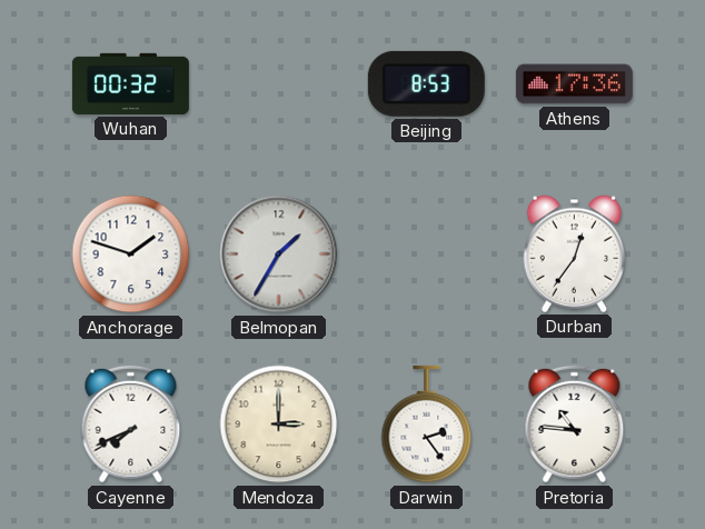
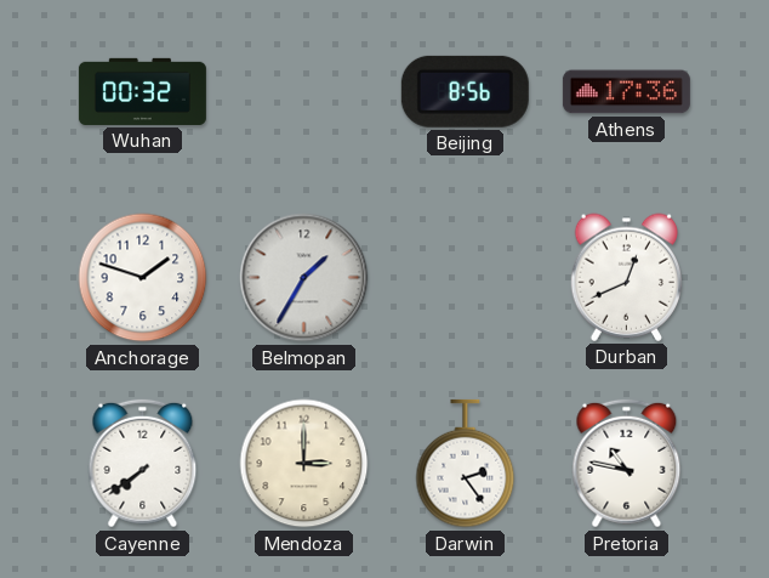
Beijing: 8:53 -> 8:56 (465, 91)
Durban: 12:36 -> 12:41 (627, 277)
Cayenne: 7:41 -> 7:39 (143, 464)
Pretoria: 10:46 -> 10:47 (627, 464)
